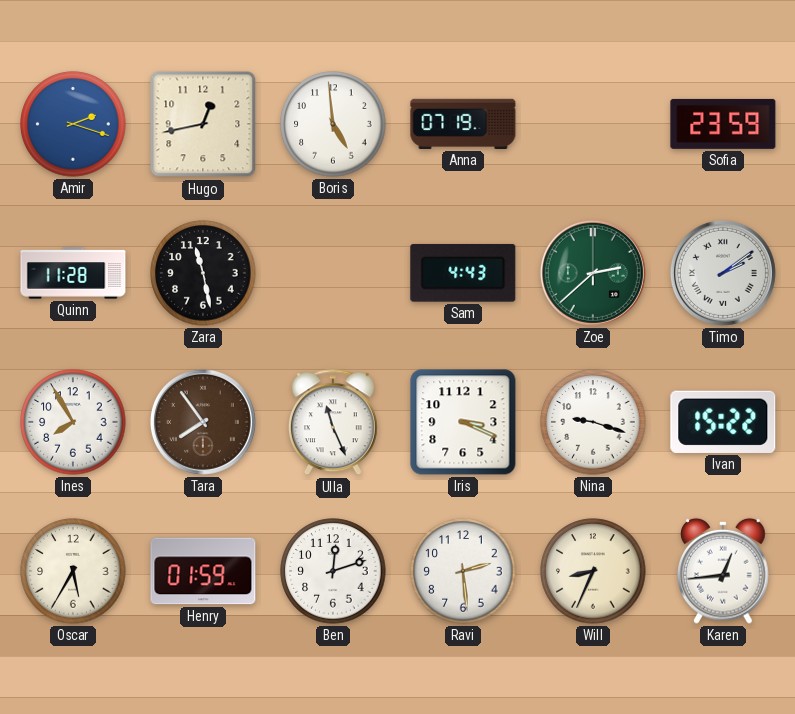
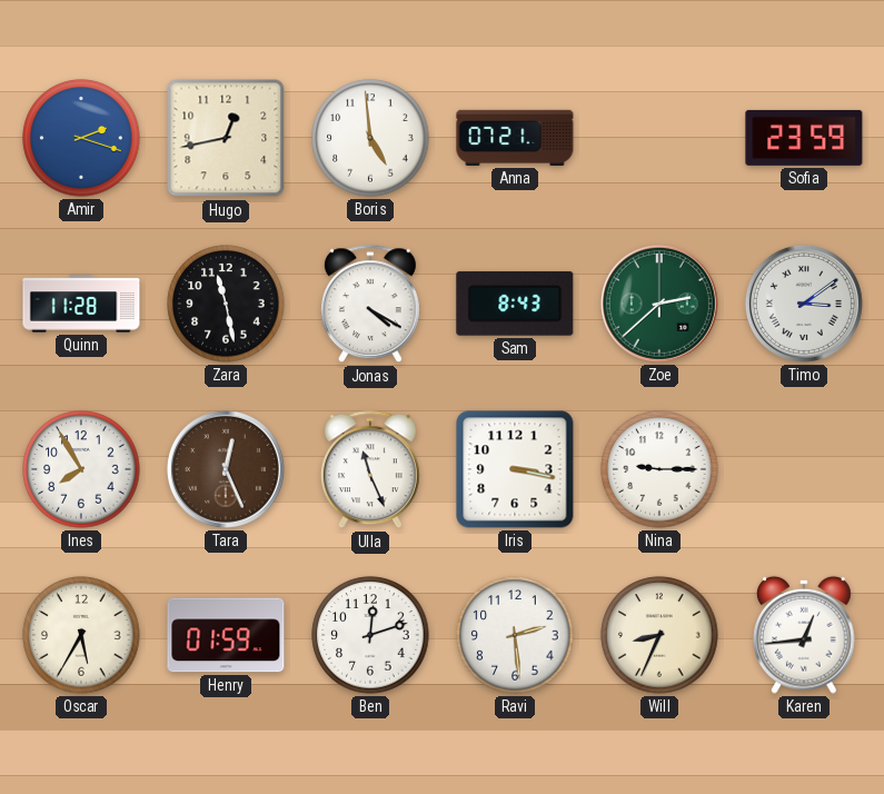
Anna: 07:19 -> 07:21 (515, 138)
Jonas: none -> 4:20 (370, 305)
Sam: 4:43 -> 8:43 (515, 304)
Timo: 2:09 -> 3:09 (804, 304)
Tara: 7:54 -> 12:26 (226, 469)
Iris: 3:19 -> 3:17 (515, 469)
Nina: 9:18 -> 9:15 (659, 469)
Ivan: 15:22 -> none (723, 422)
